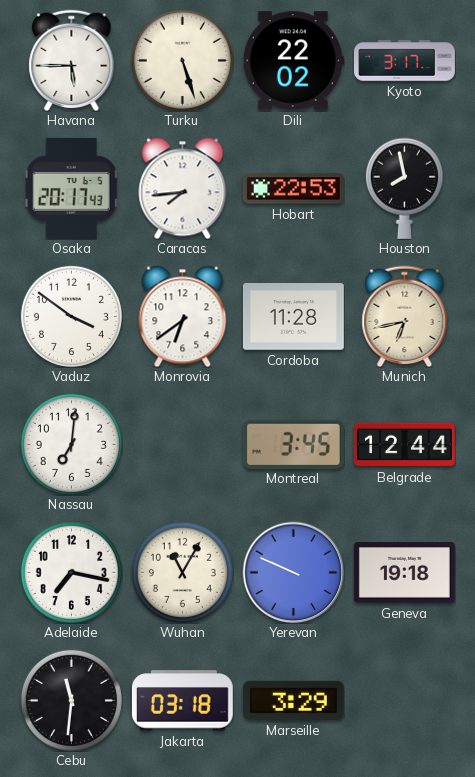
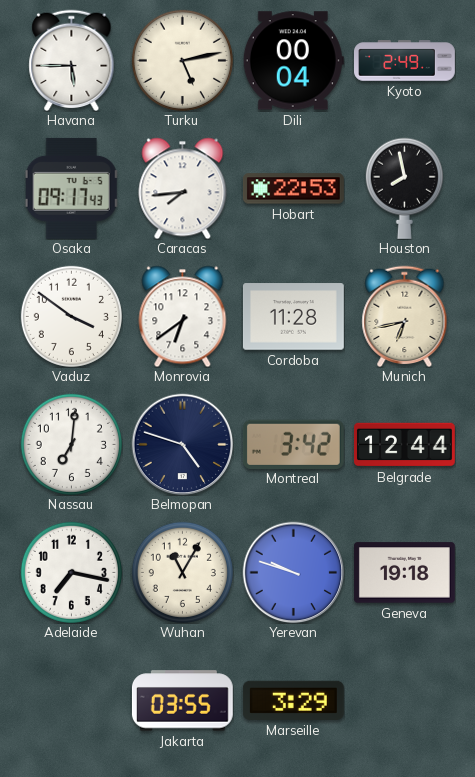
Turku: 5:27 -> 5:13 (182, 60)
Dili: 22:02 -> 00:04 (293, 61)
Kyoto: 3:17 -> 2:49 (405, 61)
Osaka: 20:17 -> 09:17 (72, 188)
Belmopan: none -> 4:48 (182, 444)
Montreal: 3:45 -> 3:42 (293, 444)
Yerevan: 9:49 -> 9:48 (293, 572)
Cebu: 11:31 -> none (71, 700)
Jakarta: 03:18 -> 03:55 (182, 701)
